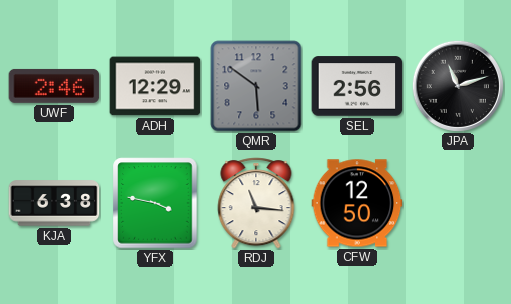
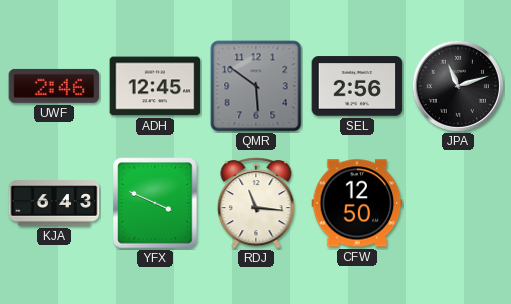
ADH: 12:29 -> 12:45 (155, 86)
KJA: 6:38 -> 6:43 (54, 203)
YFX: 3:47 -> 3:49 (155, 203)
